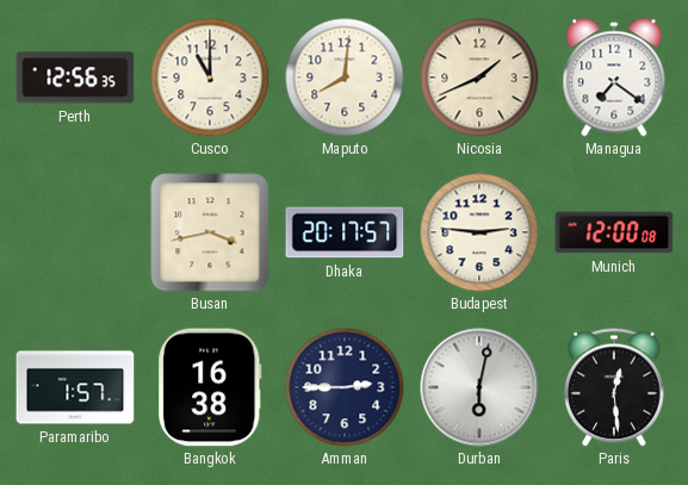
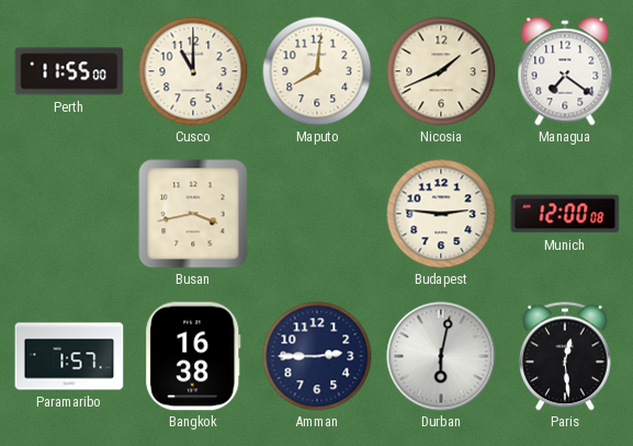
Perth: 12:56 -> 11:55 (69, 71)
Dhaka: 20:17 -> none (345, 232)
